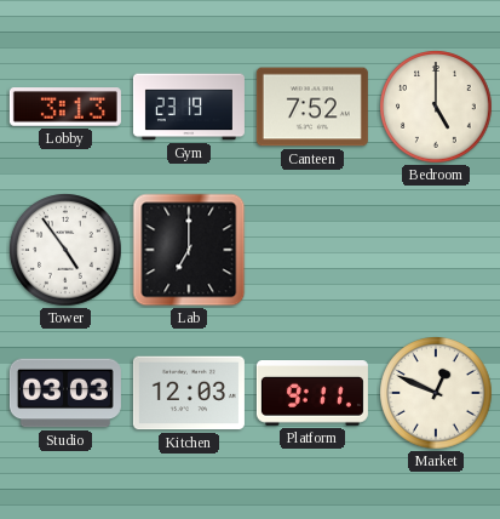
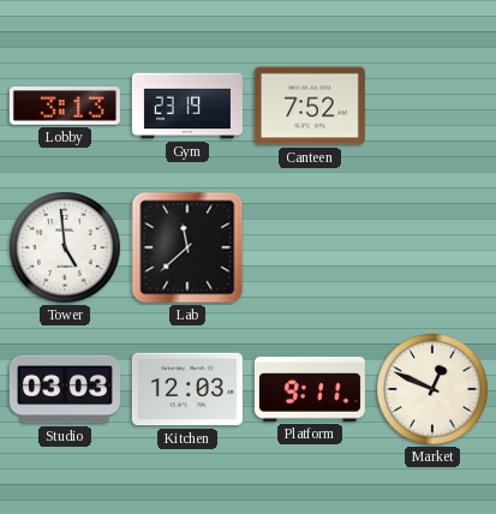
Bedroom: 5:00 -> none (436, 107)
Tower: 4:54 -> 4:59 (65, 247)
Lab: 7:00 -> 11:38 (187, 247)
